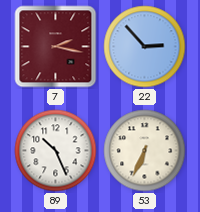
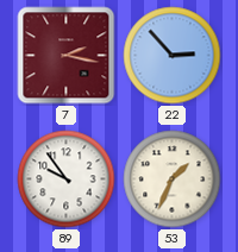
89: 10:26 -> 9:54 (67, 179)
53: 6:34 -> 1:34 (173, 179)
